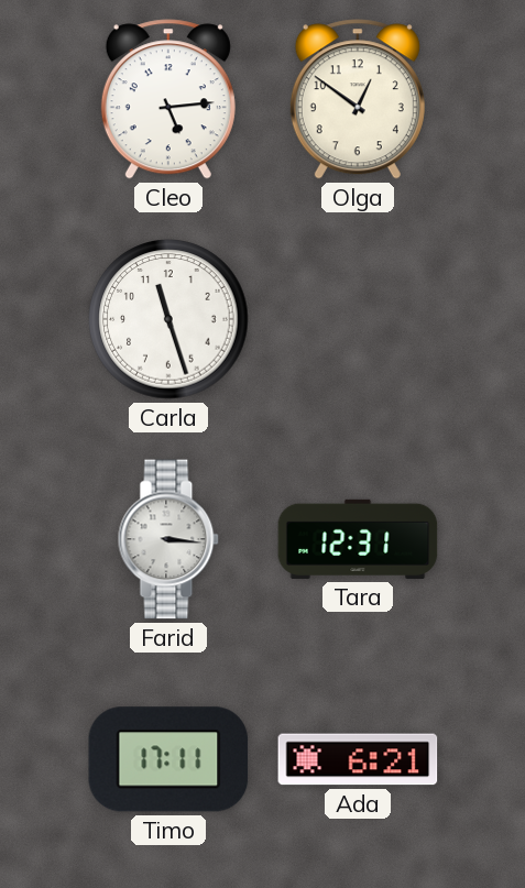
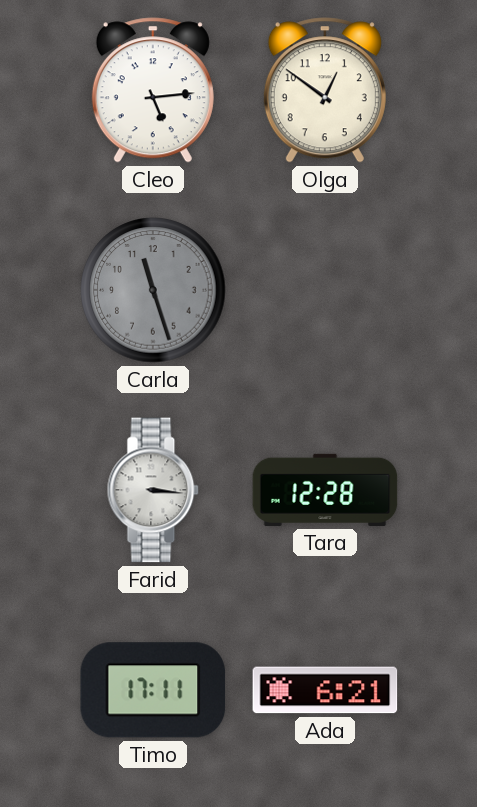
Carla dial: white -> grey (153, 290)
Tara: 12:31 -> 12:28 (325, 490)
